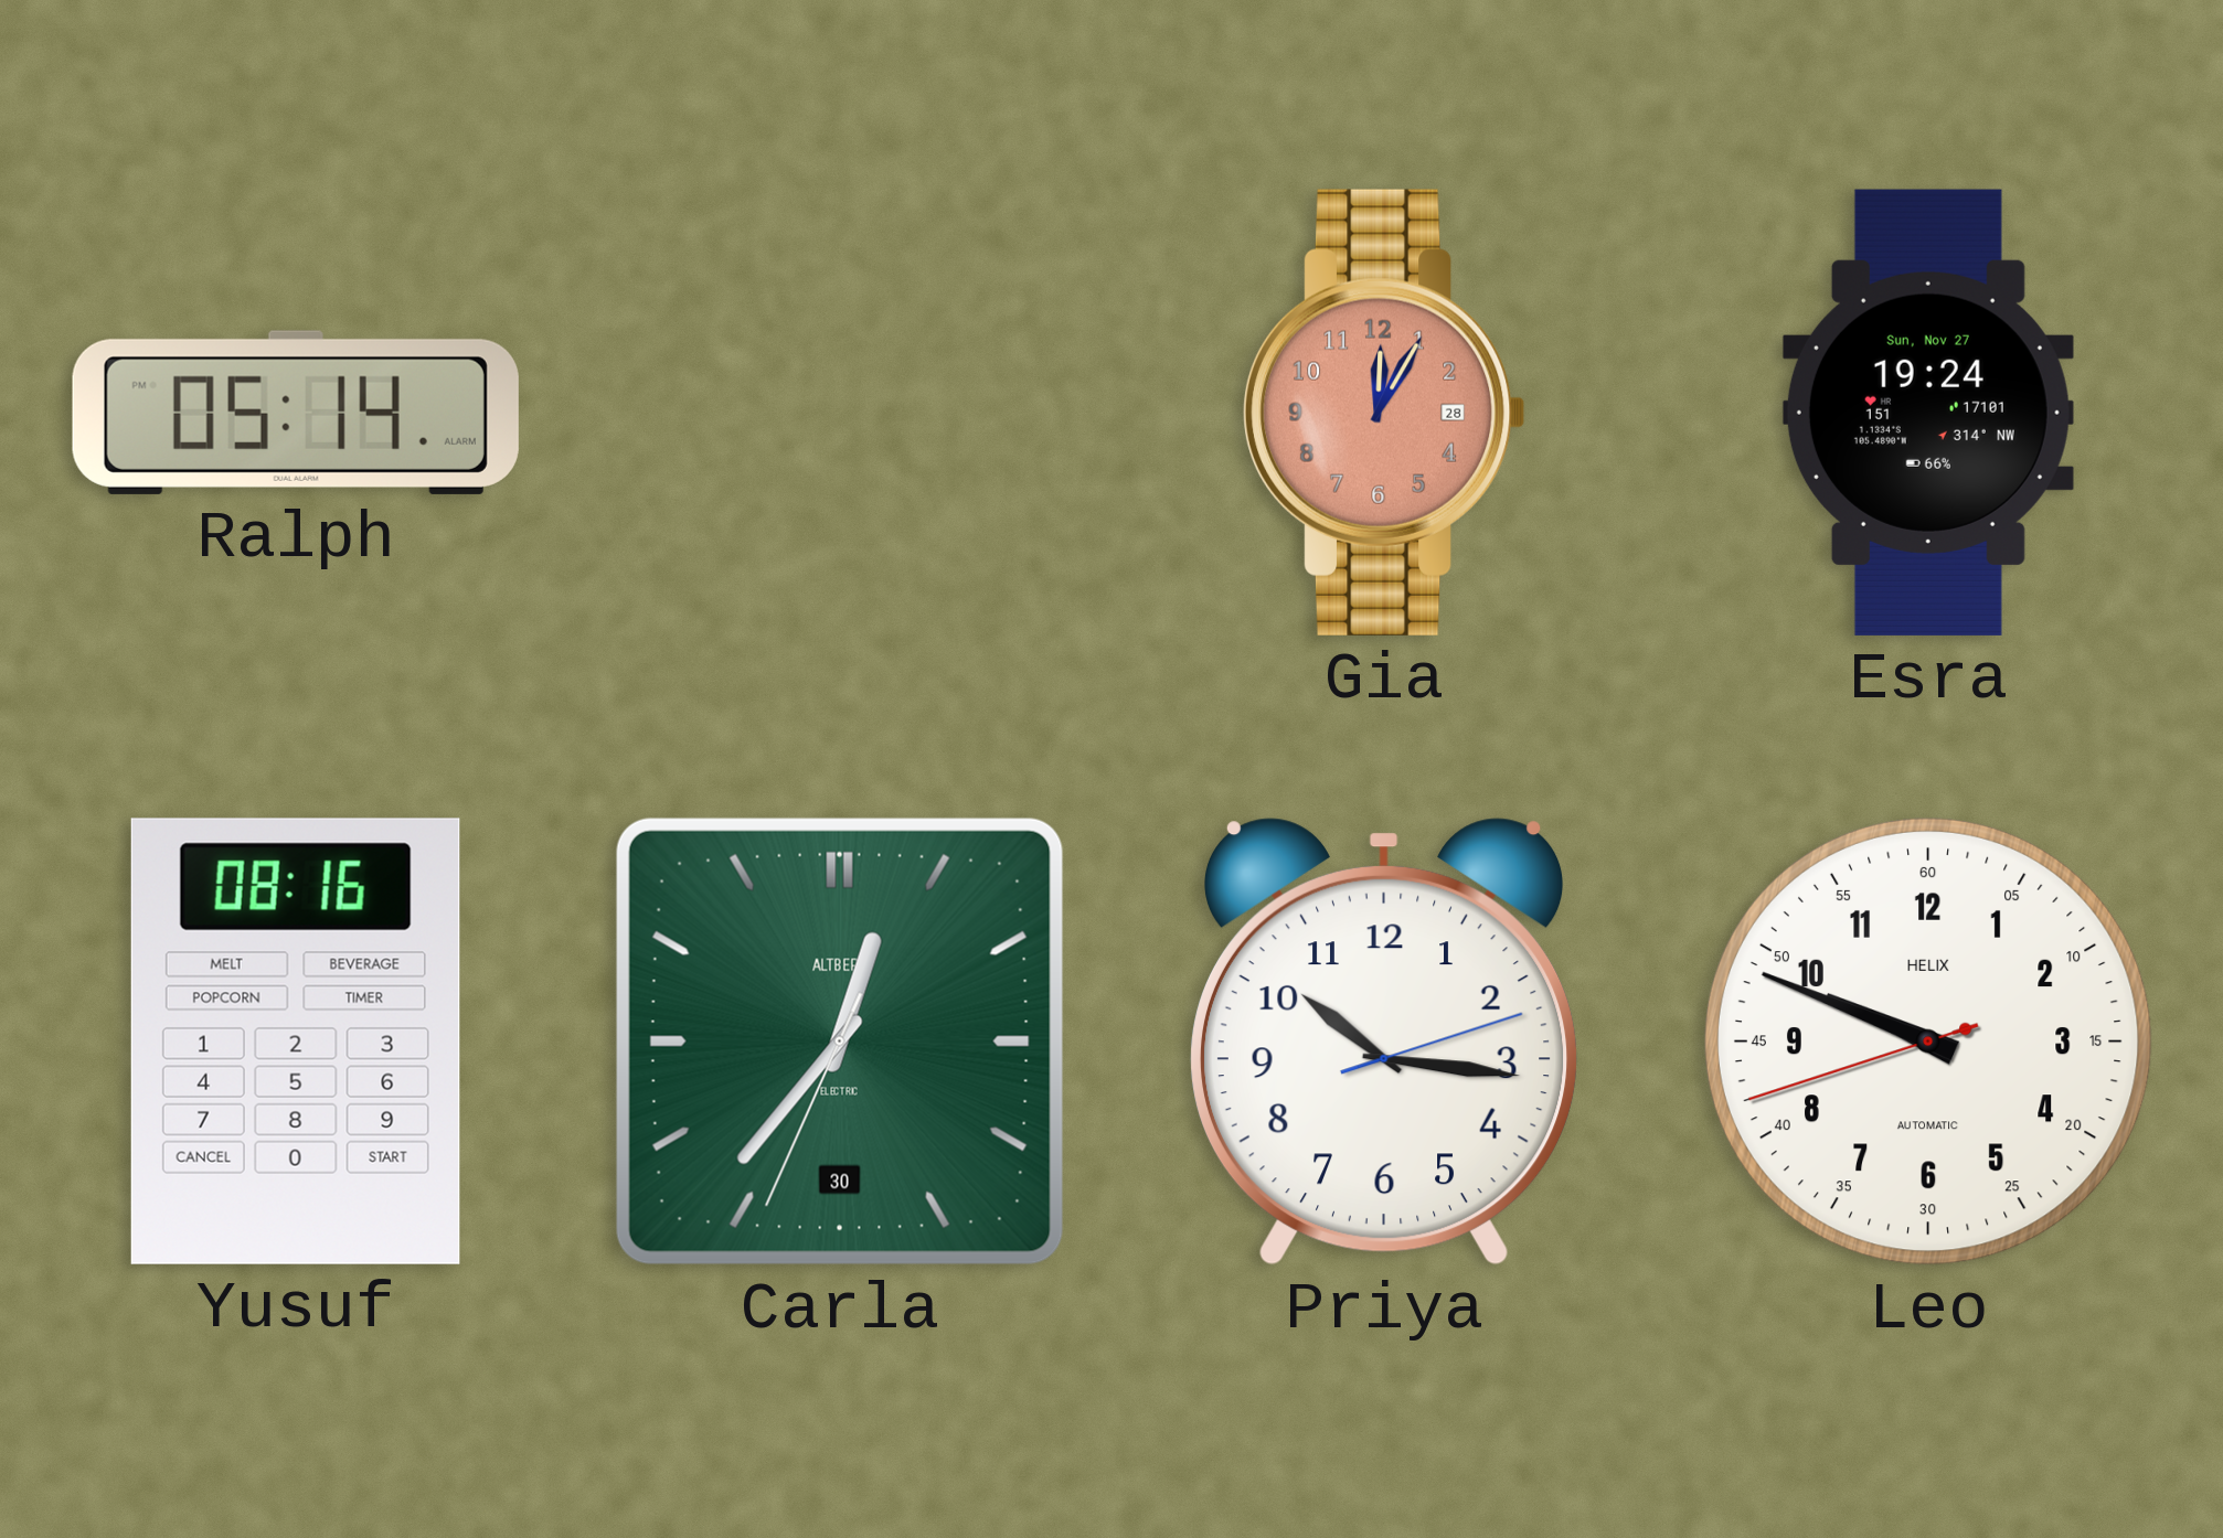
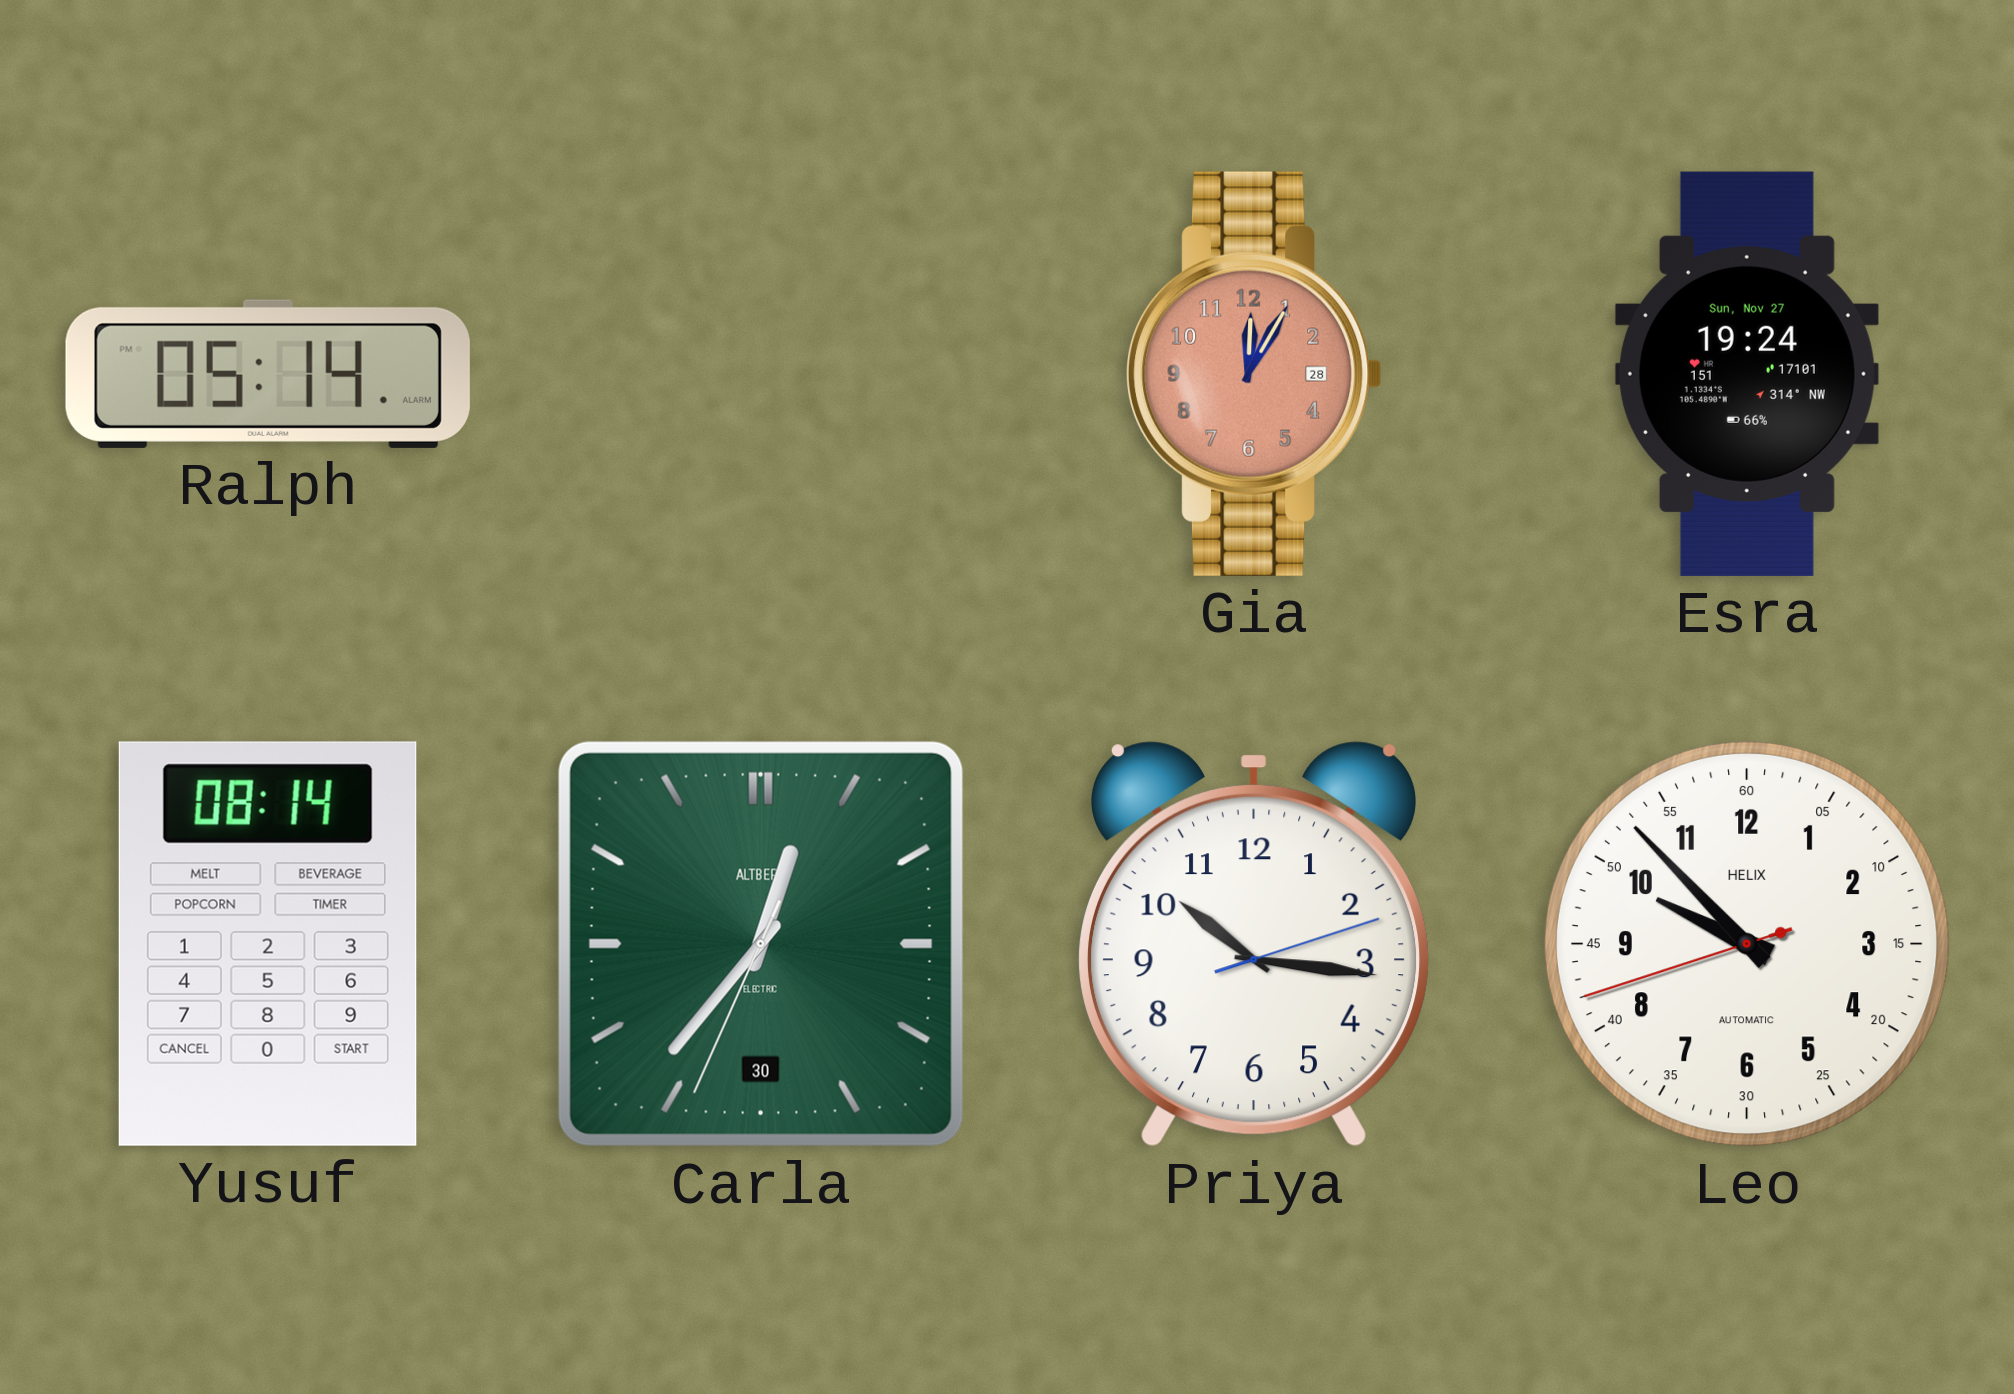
Yusuf: 08:16 -> 08:14 (268, 944)
Leo: 9:48 -> 9:52 (1747, 944)
